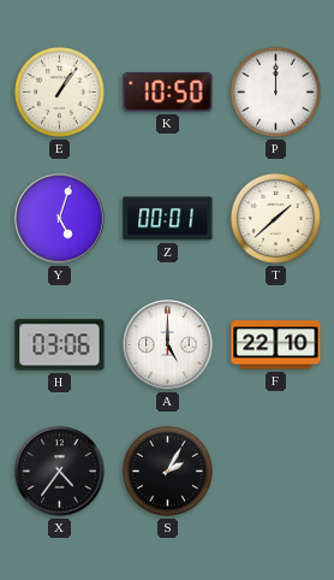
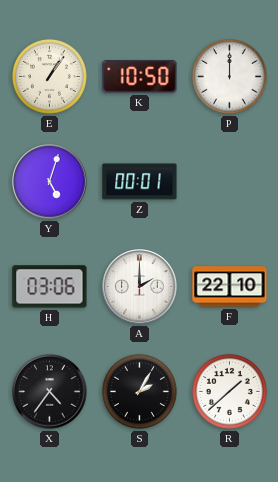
T: 1:38 -> none (275, 218)
A: 5:00 -> 2:00 (140, 287)
R: none -> 1:38 (229, 391)
